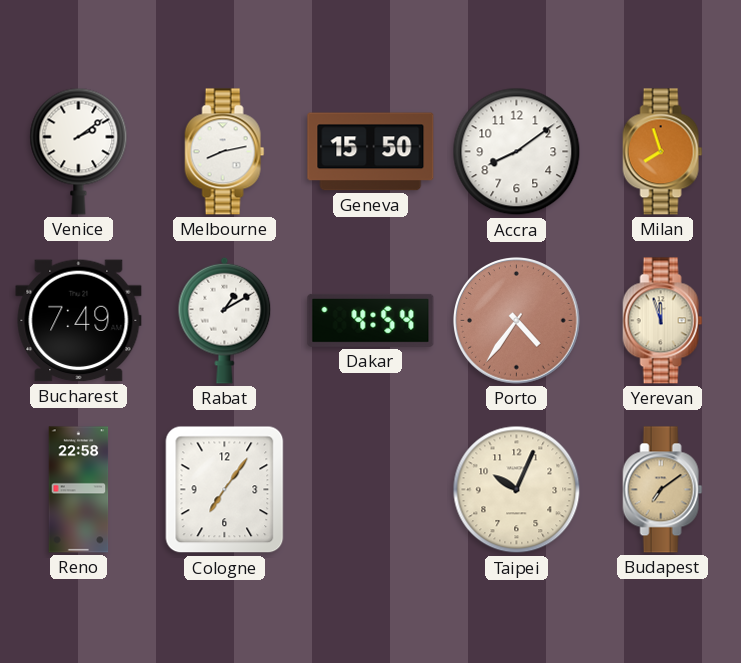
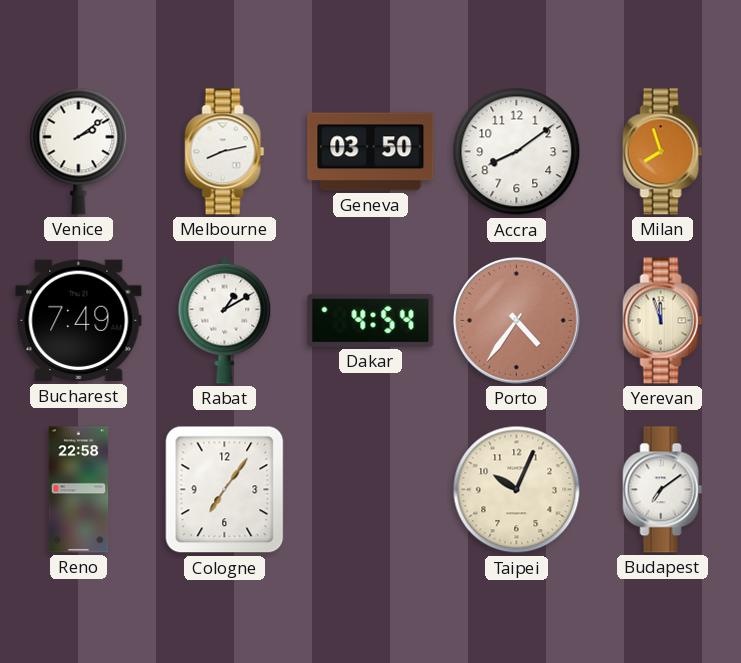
Geneva: 15:50 -> 03:50 (371, 152)
Budapest dial: champagne -> white (663, 490)
